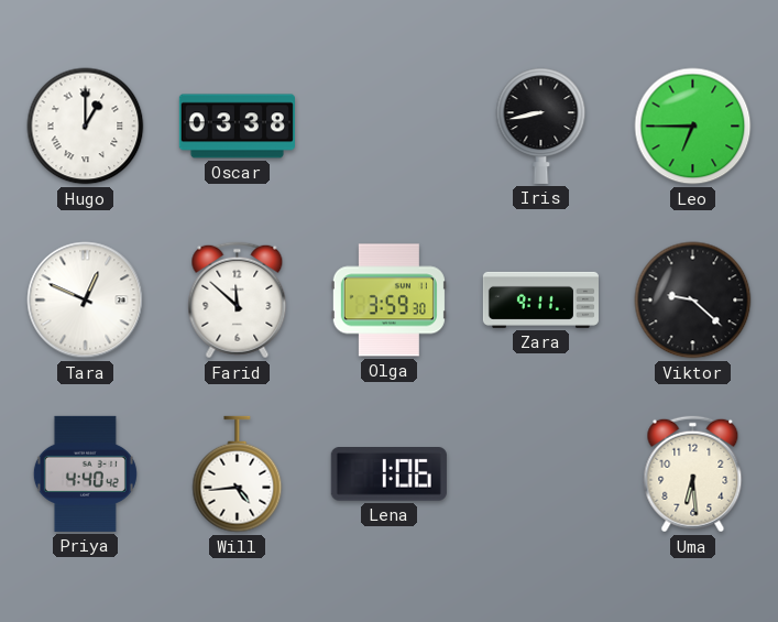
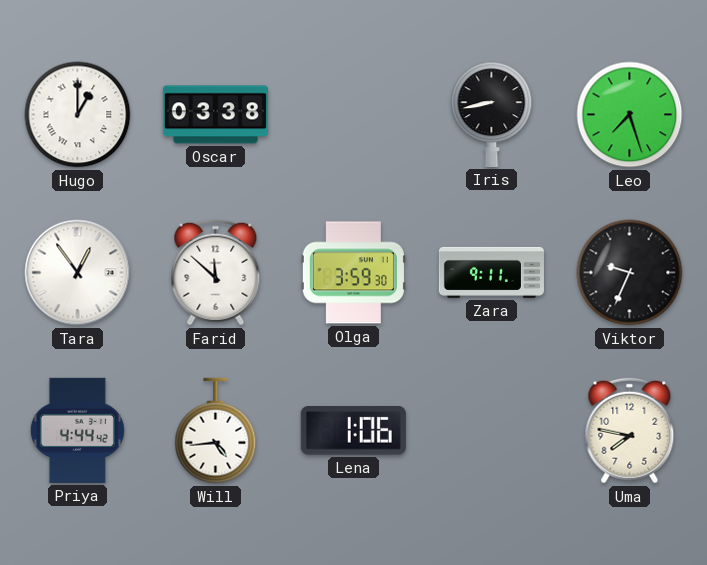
Leo: 6:45 -> 7:27 (630, 115)
Tara: 12:49 -> 12:54 (78, 273)
Viktor: 9:22 -> 9:34 (630, 273)
Priya: 4:40 -> 4:44 (77, 430)
Uma: 6:29 -> 7:47 (630, 431)
